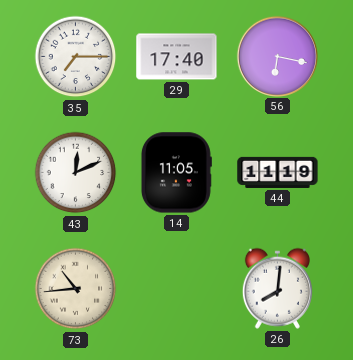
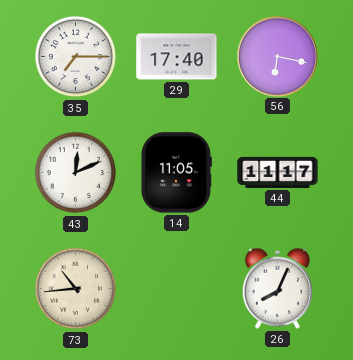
44: 11:19 -> 11:17 (278, 172)
26: 8:01 -> 8:04 (277, 288)
